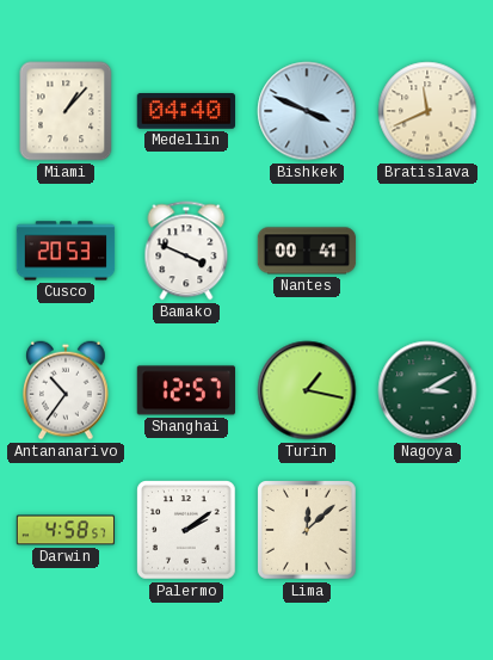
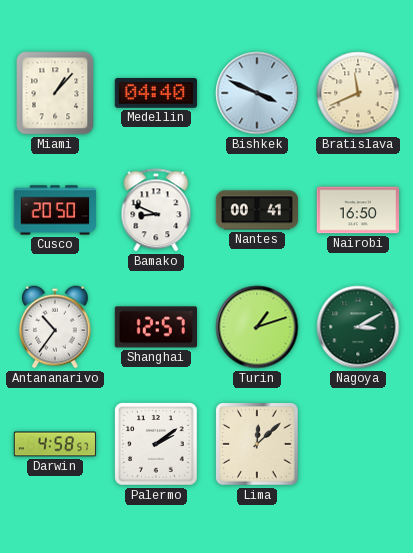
Cusco: 20:53 -> 20:50 (55, 210)
Bamako: 3:49 -> 8:49 (156, 210)
Nairobi: none -> 16:50 (358, 210)
Turin: 1:17 -> 1:12 (257, 327)
